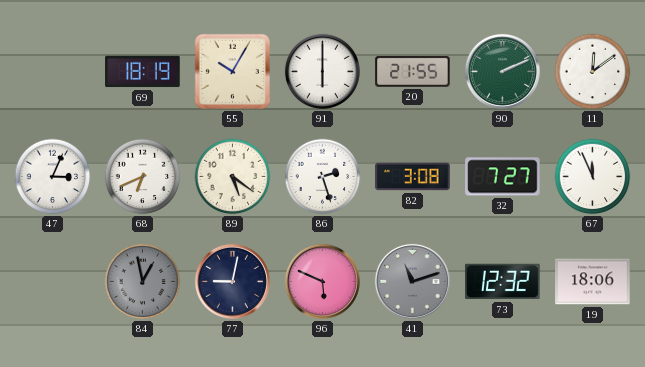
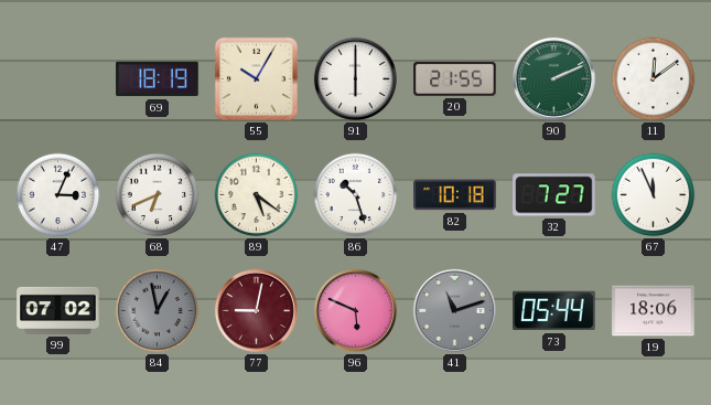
86: 2:27 -> 10:27 (356, 195)
82: 3:08 -> 10:18 (455, 195)
99: none -> 07:02 (58, 310)
77 dial: navy -> burgundy (256, 310)
73: 12:32 -> 05:44 (554, 311)
